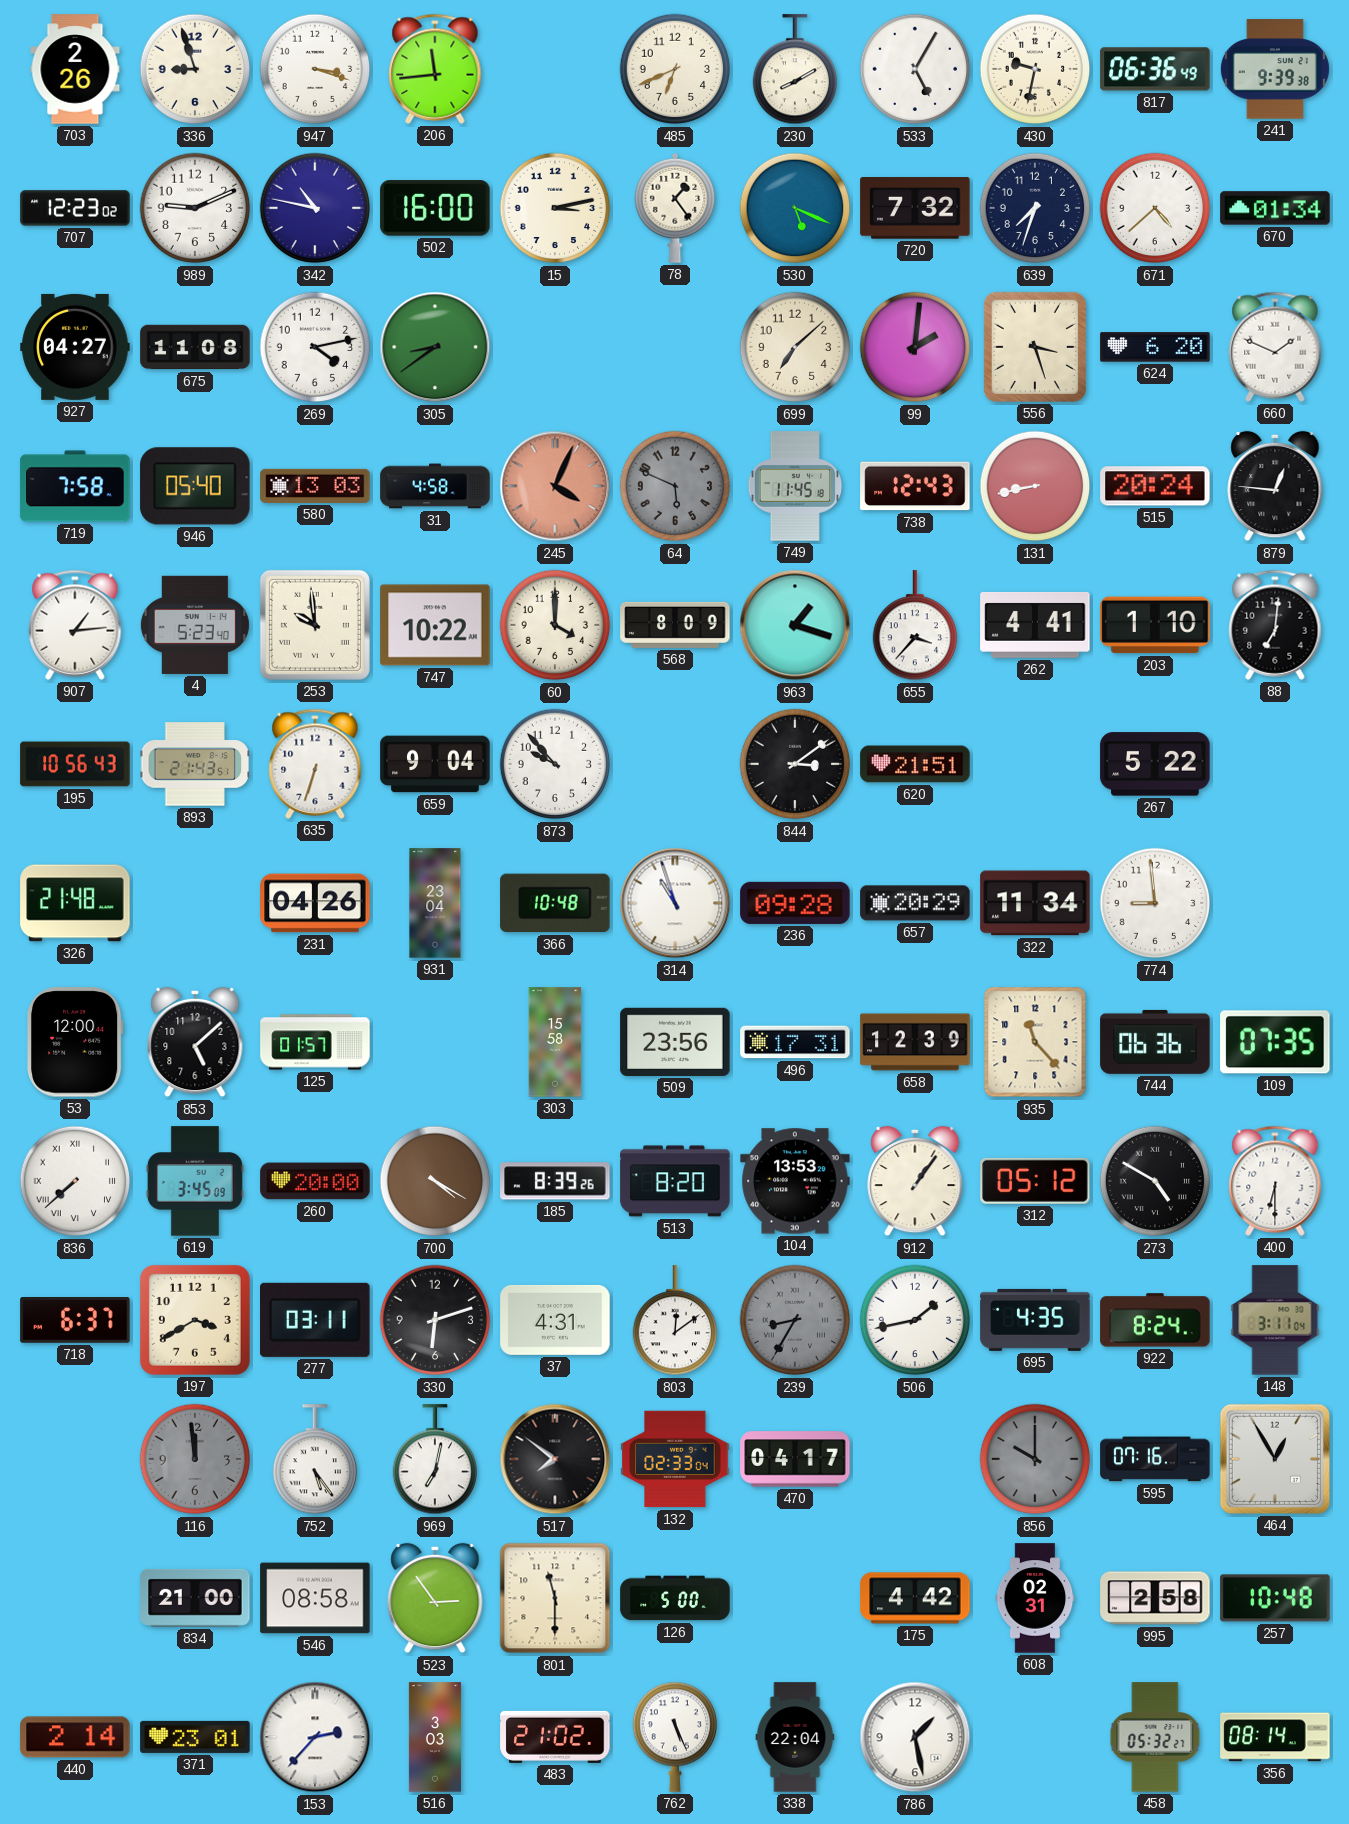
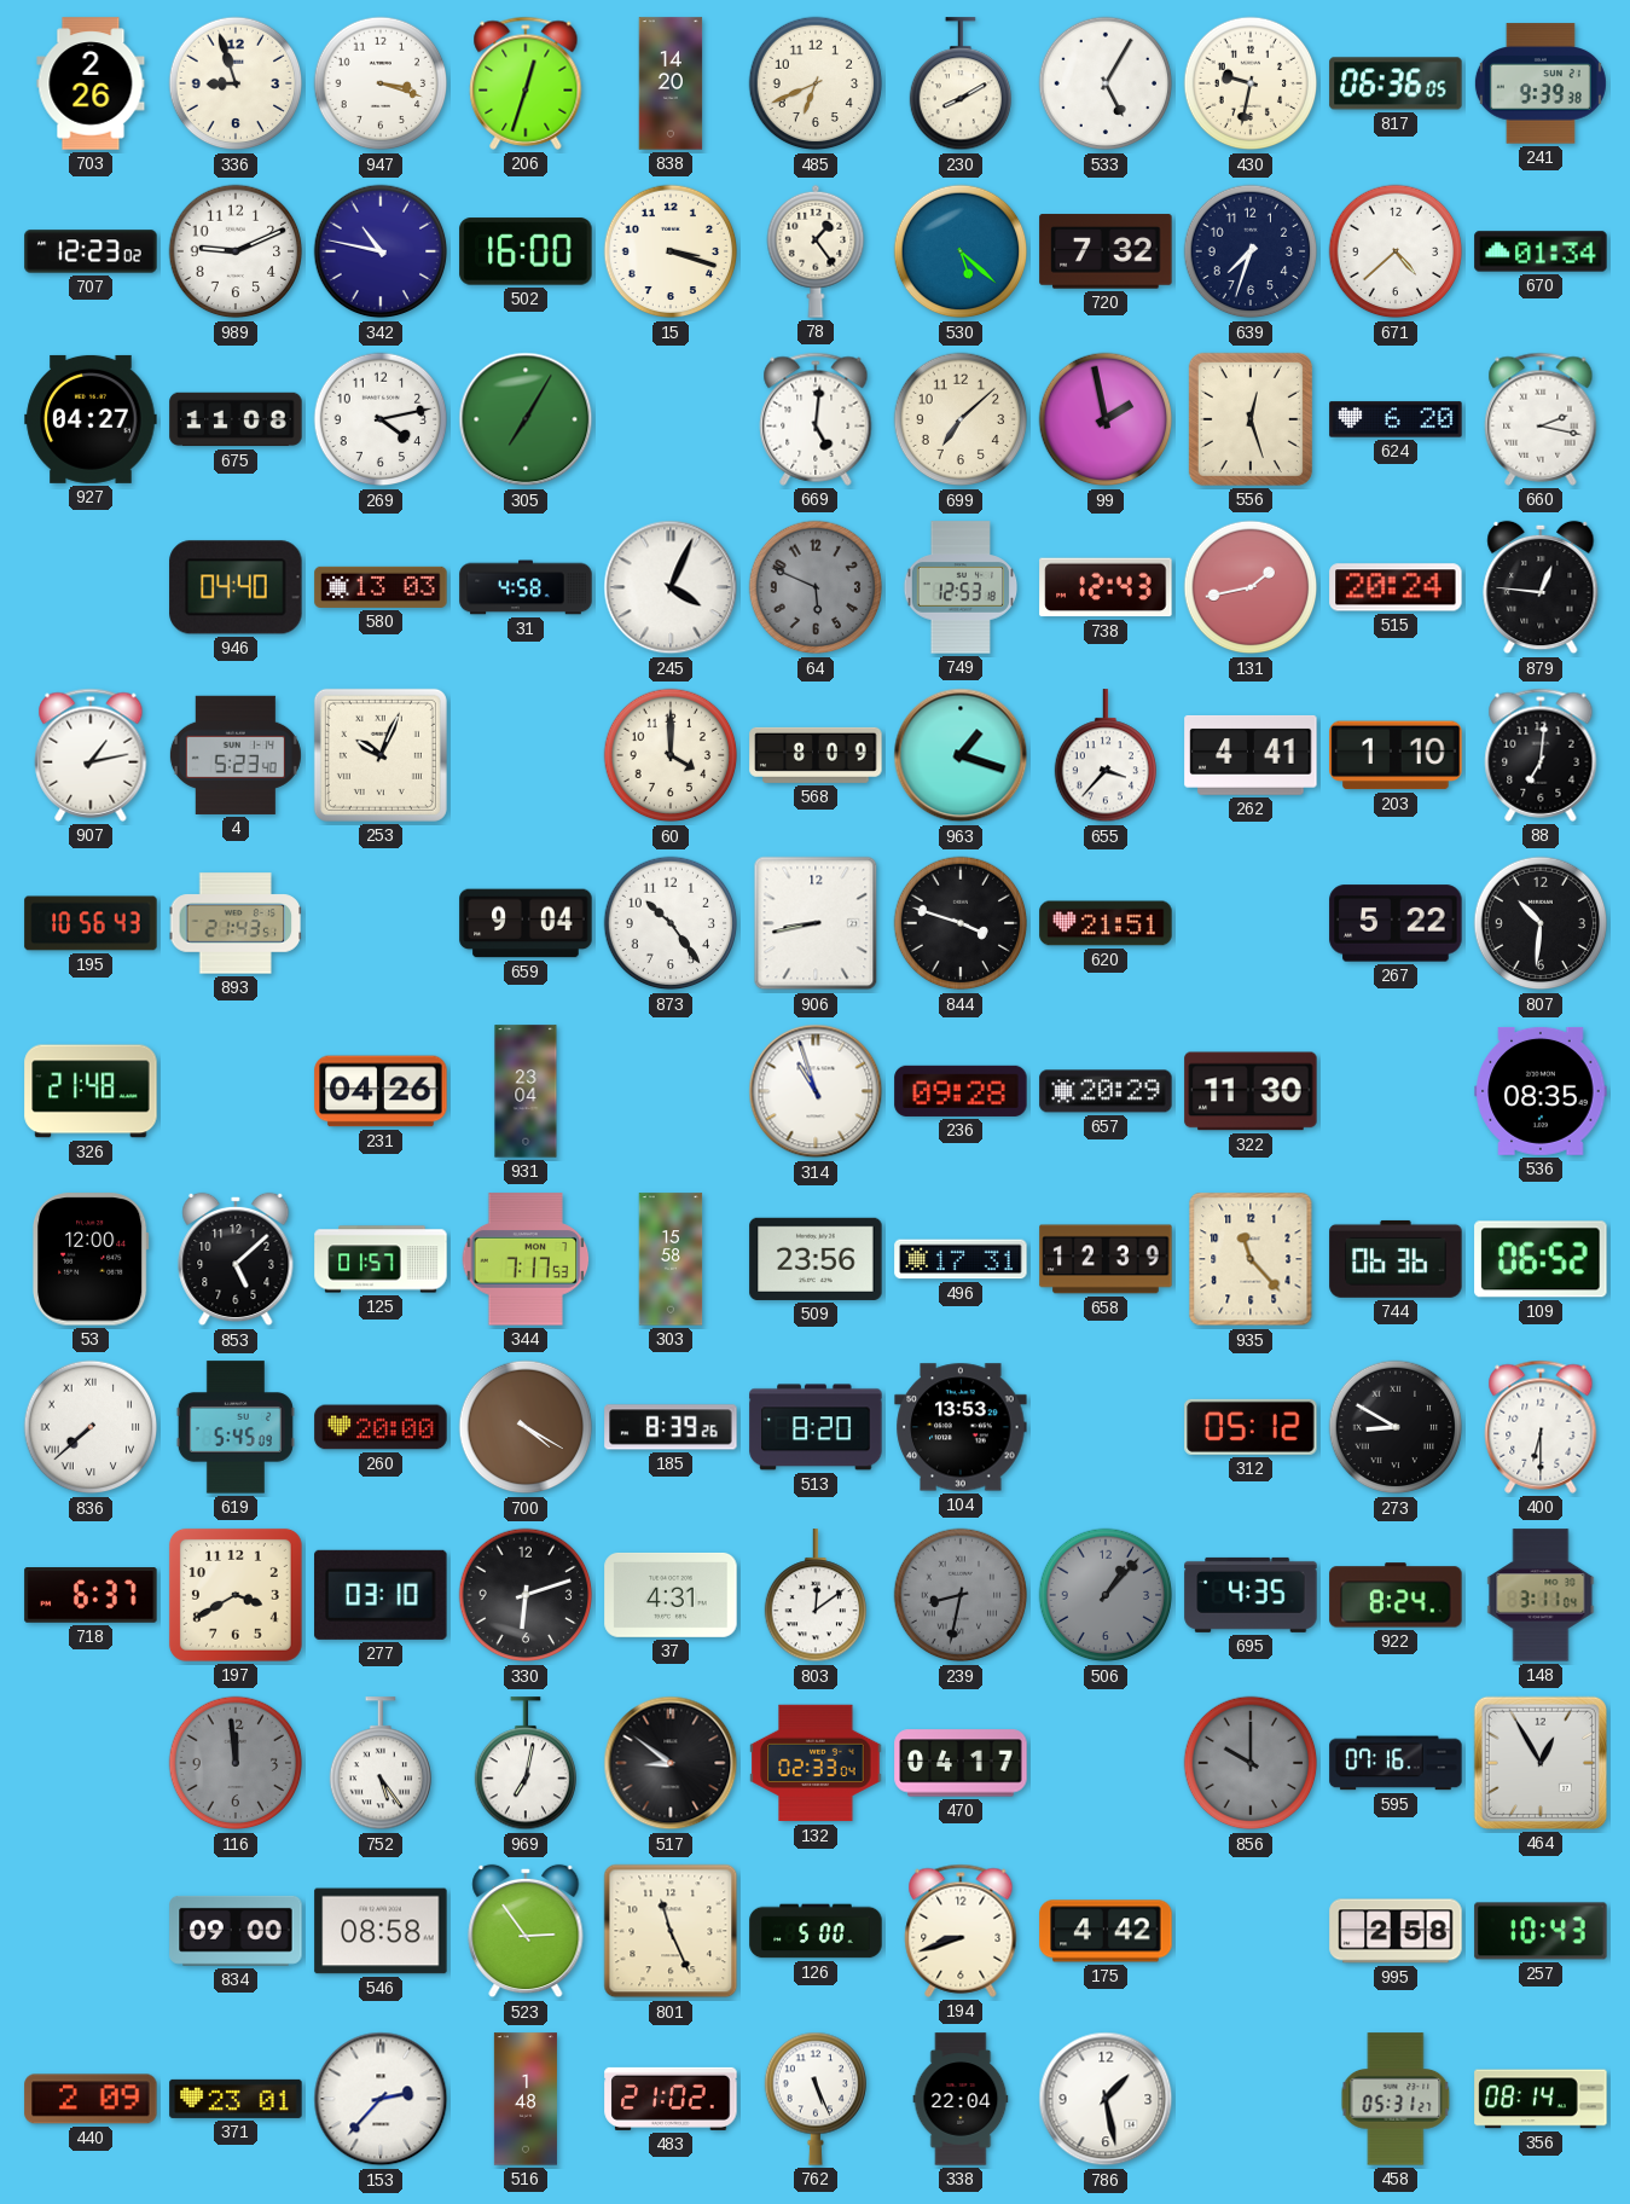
206: 11:44 -> 12:33 (526, 83)
838: none -> 14:20 (671, 83)
817: 06:36:49 -> 06:36:05 (1396, 83)
15: 3:13 -> 3:18 (671, 251)
530: 5:19 -> 5:22 (961, 251)
305: 8:39 -> 7:05 (526, 419)
669: none -> 5:01 (816, 419)
99: 2:01 -> 1:58 (1106, 419)
556: 3:27 -> 12:27 (1251, 419)
660: 1:49 -> 2:17 (1541, 419)
719: 7:58 -> none (75, 486)
946: 05:40 -> 04:40 (236, 587)
245 dial: salmon -> white (671, 587)
749: 11:45 -> 12:53 (961, 587)
131: 8:43 -> 1:43 (1251, 587)
907: 1:14 -> 1:13 (91, 755)
253: 9:59 -> 10:04 (381, 755)
747: 10:22 -> none (435, 625)
635: 6:33 -> none (315, 764)
873: 9:53 -> 10:24 (671, 923)
906: none -> 8:43 (816, 923)
844: 3:09 -> 3:48 (961, 923)
807: none -> 10:31 (1541, 923)
366: 10:48 -> none (555, 903)
322: 11:34 -> 11:30 (1251, 1091)
774: 8:59 -> none (1155, 903)
536: none -> 08:35 (1541, 1091)
344: none -> 7:17 (526, 1259)
109: 07:35 -> 06:52 (1541, 1259)
619: 3:45 -> 5:45 (236, 1427)
912: 1:06 -> none (915, 1181)
273: 4:50 -> 8:50 (1396, 1427)
277: 03:11 -> 03:10 (381, 1595)
239: 8:35 -> 8:32 (961, 1595)
506: 1:43 -> 1:07 (1106, 1595)
506 dial: white -> grey (1106, 1595)
517: 7:51 -> 8:51 (671, 1763)
834: 21:00 -> 09:00 (236, 1931)
801: 11:30 -> 11:26 (671, 1931)
194: none -> 8:42 (961, 1931)
608: 02:31 -> none (1035, 1598)
257: 10:48 -> 10:43 (1541, 1931)
440: 2:14 -> 2:09 (91, 2099)
516: 3:03 -> 1:48 (526, 2099)
458: 05:32 -> 05:31 (1396, 2099)
